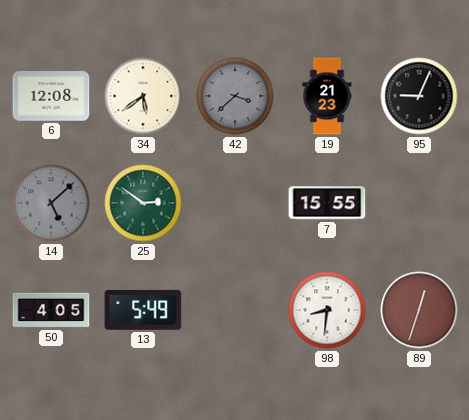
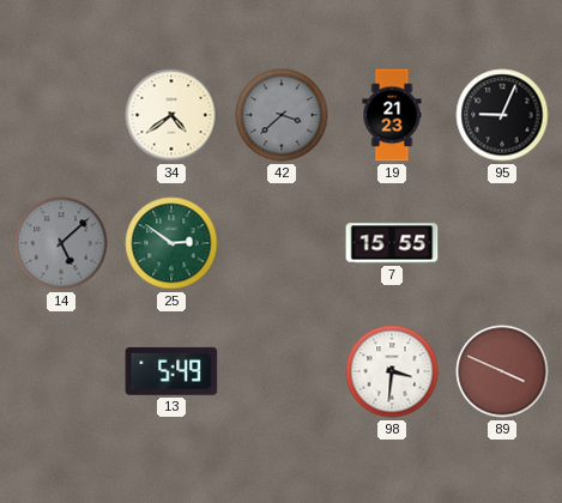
6: 12:08 -> none (51, 96)
34: 5:39 -> 4:39 (171, 115)
50: 4:05 -> none (51, 310)
98: 8:31 -> 3:31 (392, 371)
89: 12:33 -> 3:49 (502, 371)
